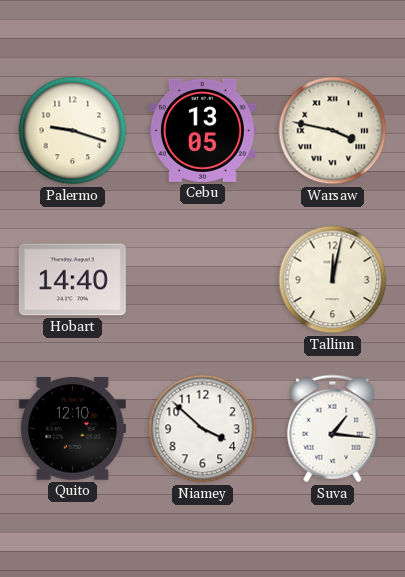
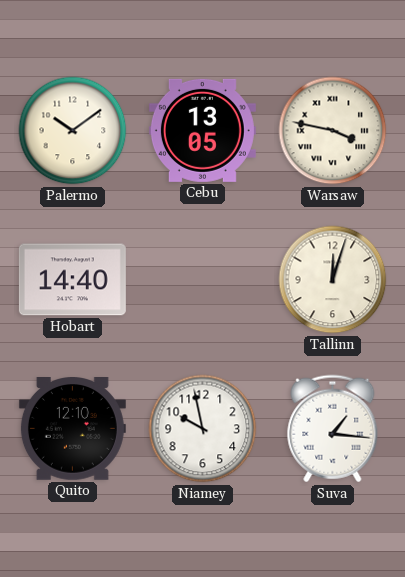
Palermo: 9:18 -> 10:09 (73, 131)
Tallinn: 12:02 -> 12:03 (333, 280)
Niamey: 3:52 -> 9:58 (203, 429)
